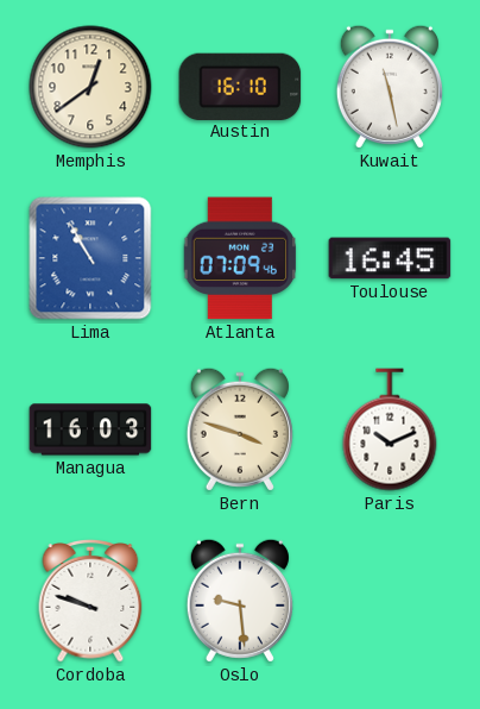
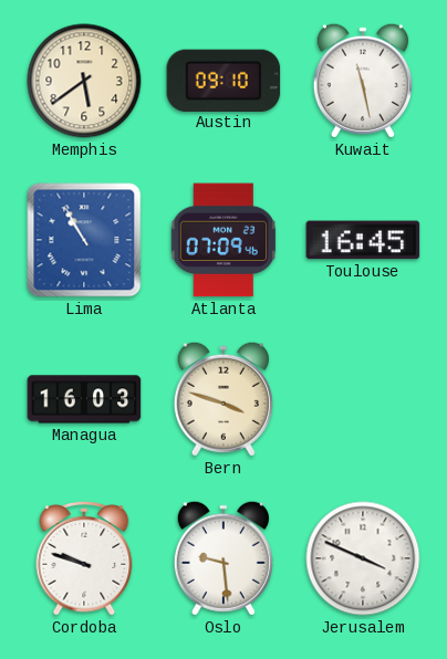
Memphis: 12:39 -> 5:39 (84, 81)
Austin: 16:10 -> 09:10 (224, 80)
Paris: 10:11 -> none (390, 429)
Jerusalem: none -> 3:49 (363, 558)
